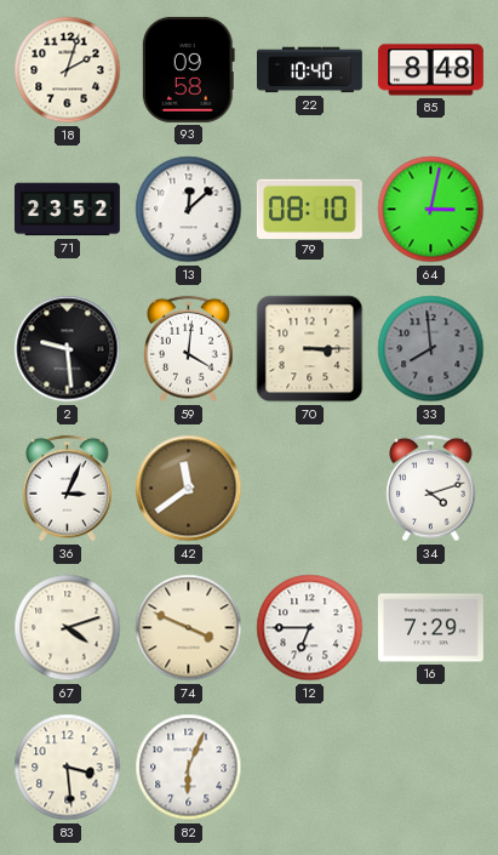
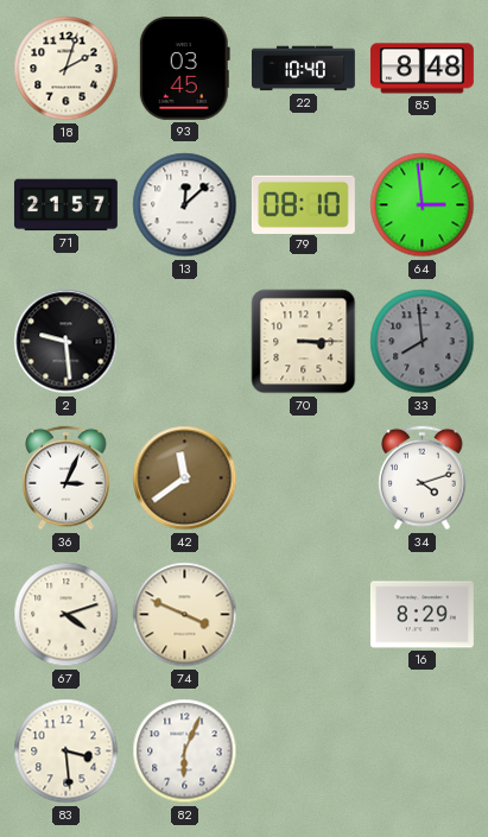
93: 09:58 -> 03:45 (184, 68)
71: 23:52 -> 21:57 (65, 205)
64: 3:02 -> 2:59 (423, 205)
59: 4:01 -> none (189, 349)
12: 6:45 -> none (310, 628)
16: 7:29 -> 8:29 (422, 615)
